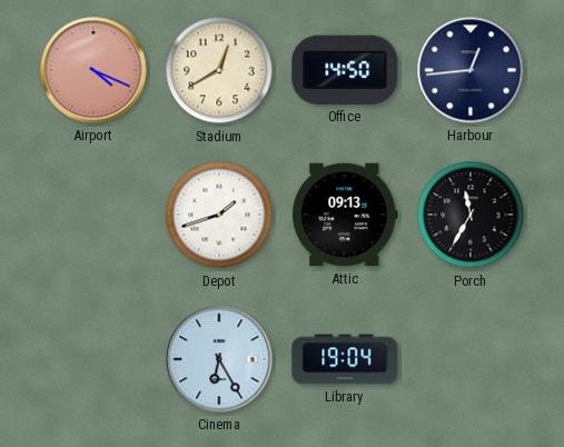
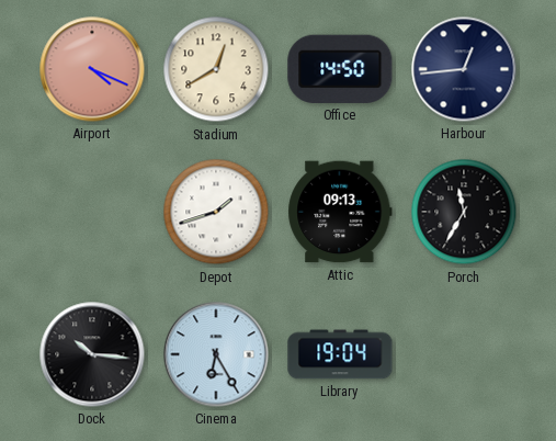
Dock: none -> 10:16 (92, 354)
